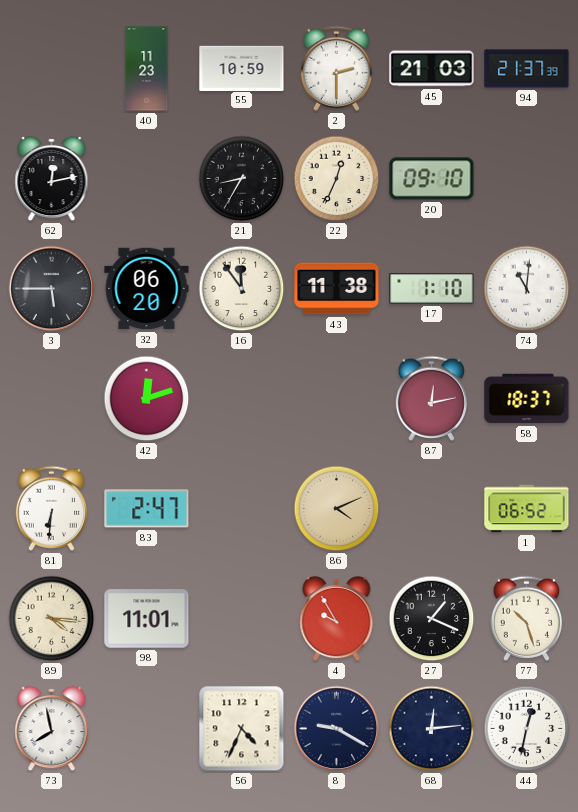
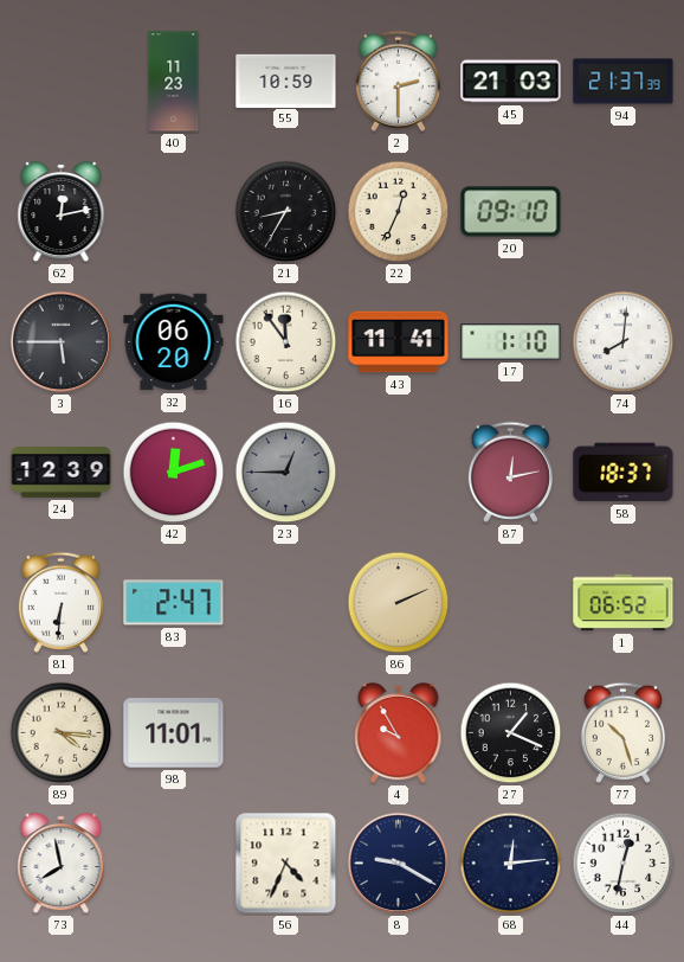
43: 11:38 -> 11:41 (399, 342)
74: 11:01 -> 8:01 (624, 342)
24: none -> 12:39 (62, 473)
23: none -> 12:45 (286, 473)
86: 4:11 -> 2:11 (399, 603)
